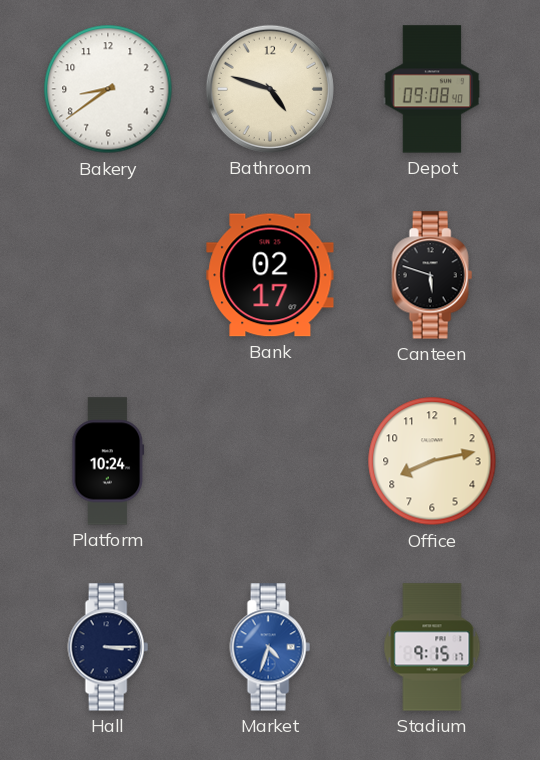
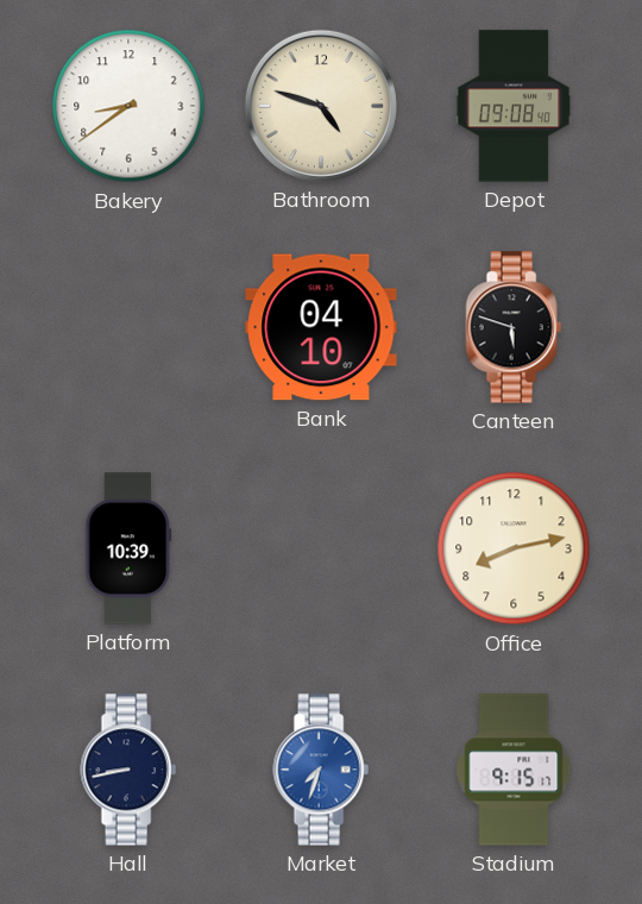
Bank: 02:17 -> 04:10 (321, 327)
Platform: 10:24 -> 10:39 (128, 548)
Hall: 3:15 -> 8:43 (128, 770)
Market: 4:33 -> 7:33 (321, 770)
